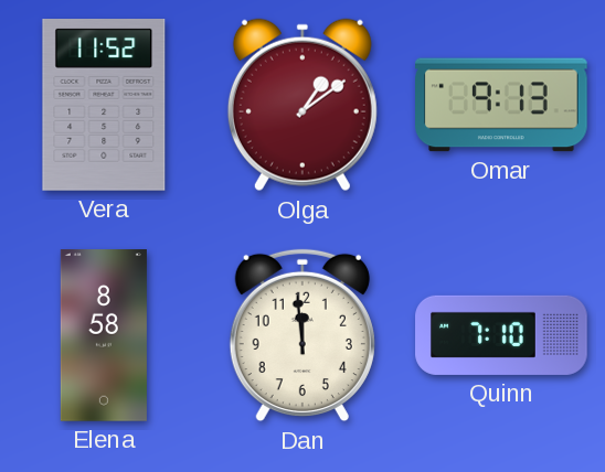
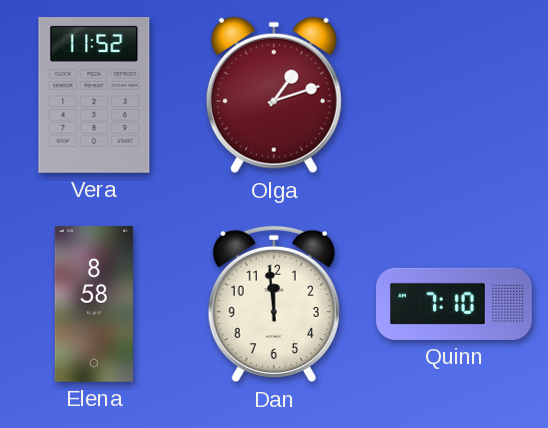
Olga: 1:09 -> 1:12 (274, 95)
Omar: 9:13 -> none (502, 105)
